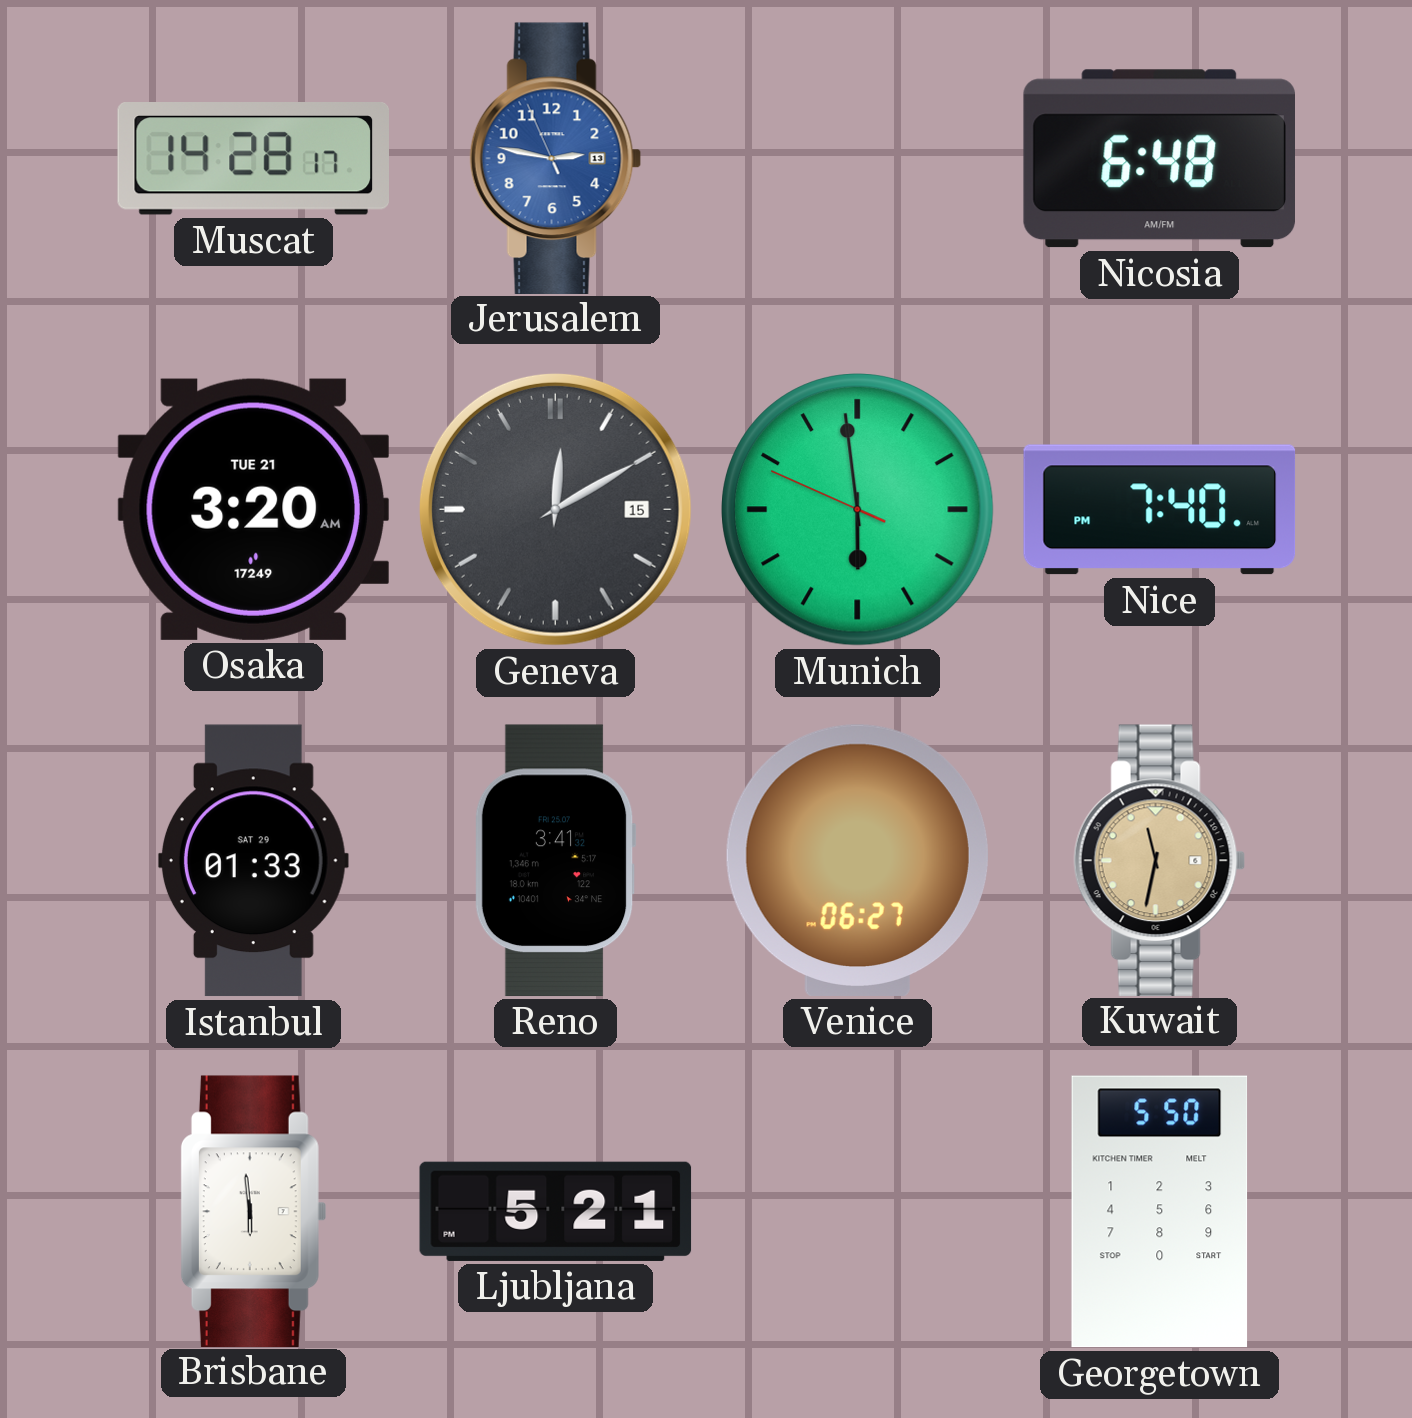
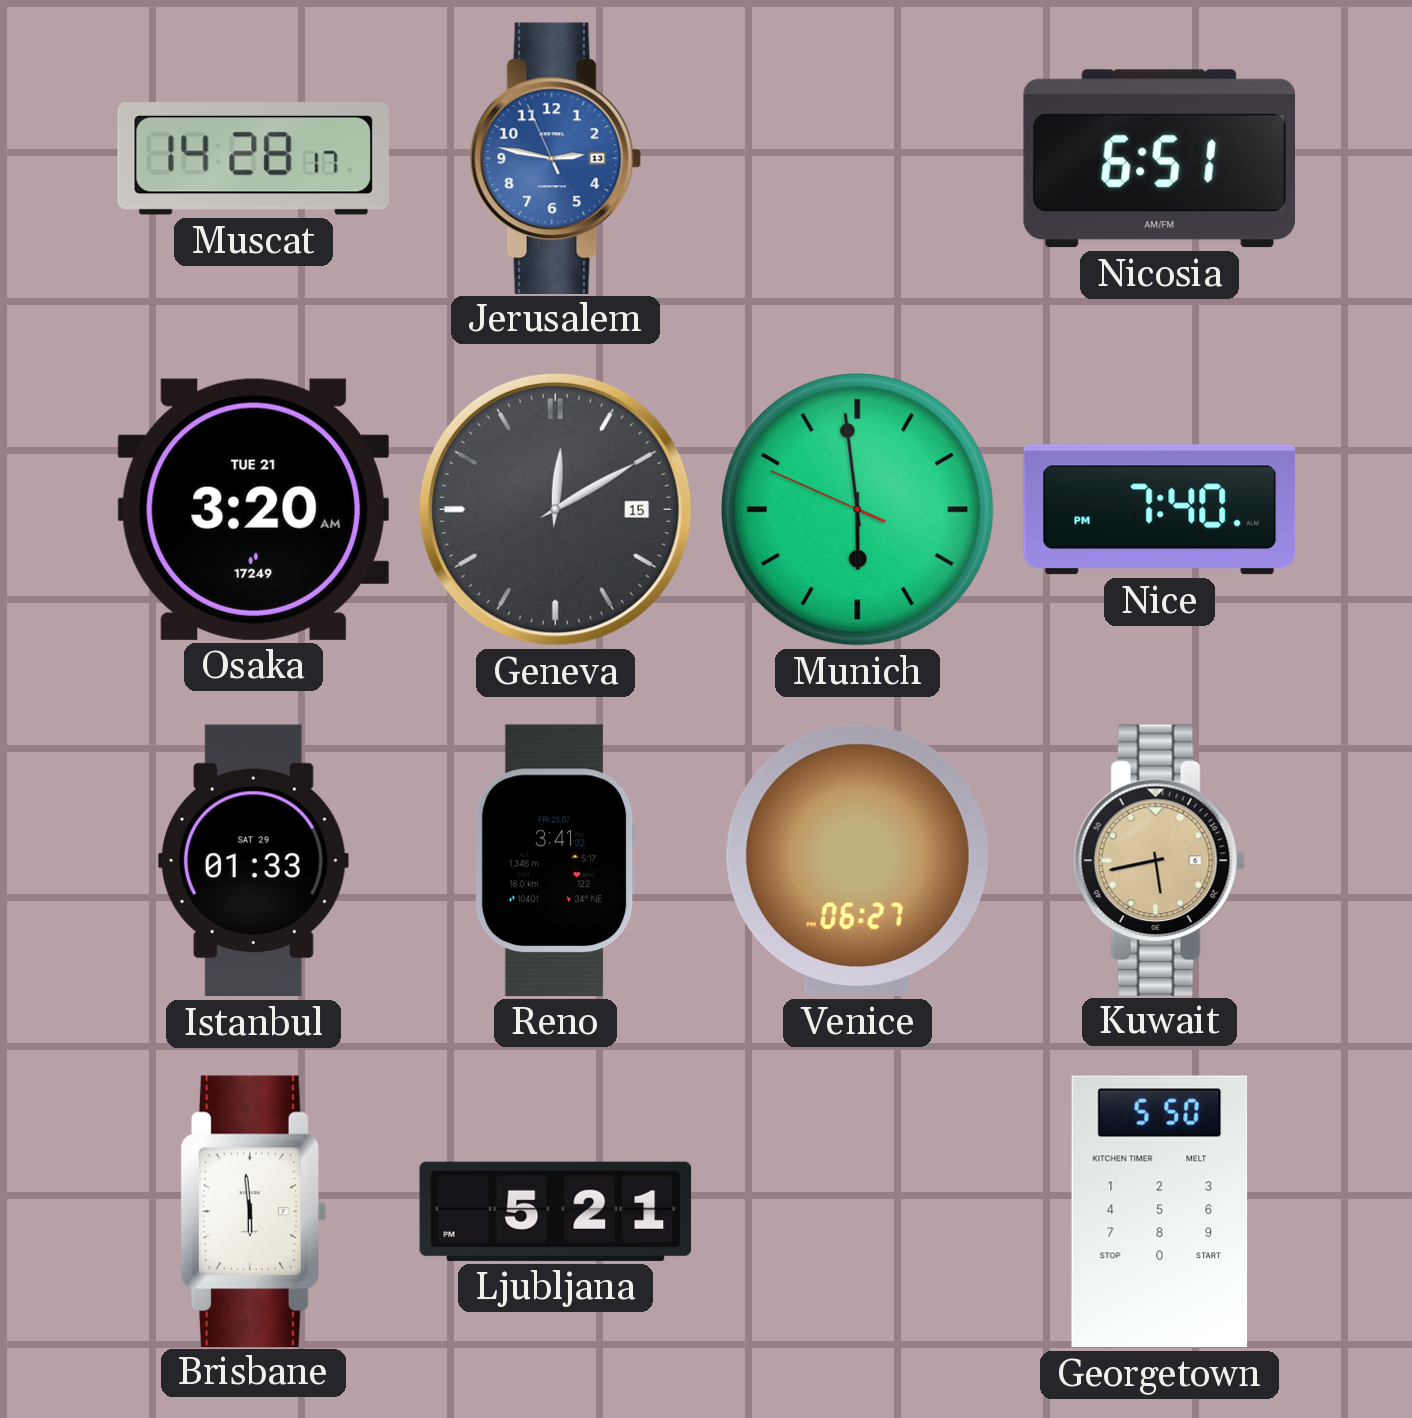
Nicosia: 6:48 -> 6:51 (1159, 159)
Kuwait: 11:32 -> 5:43 (1160, 860)
